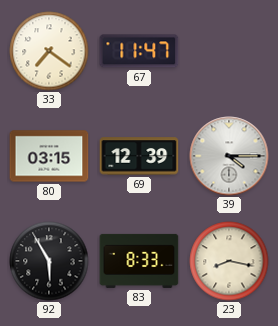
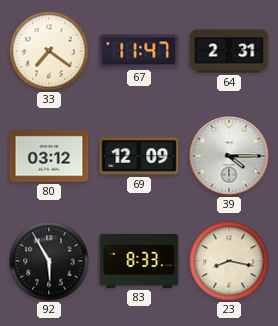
64: none -> 2:31 (229, 51)
80: 03:15 -> 03:12 (49, 156)
69: 12:39 -> 12:09 (139, 156)
